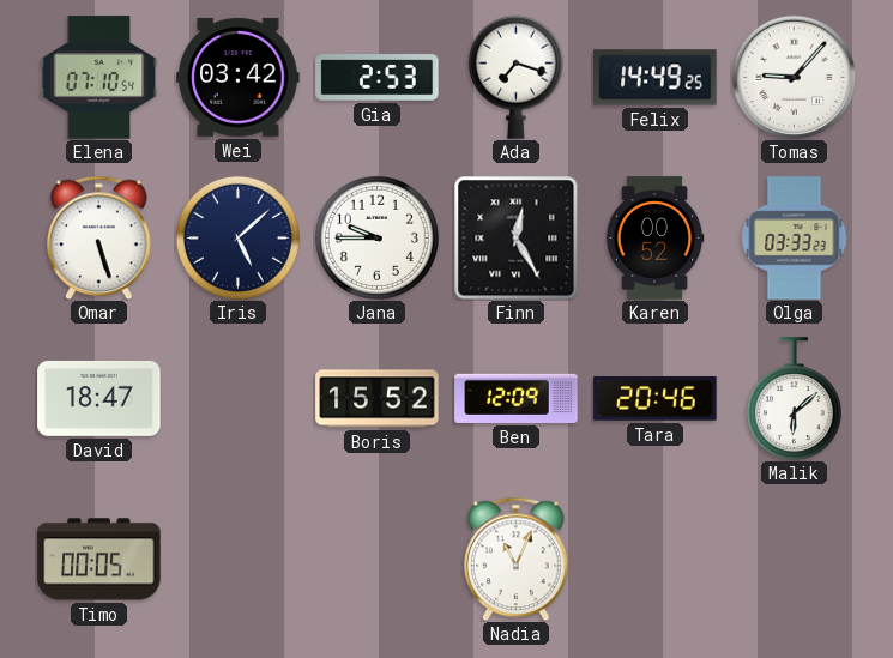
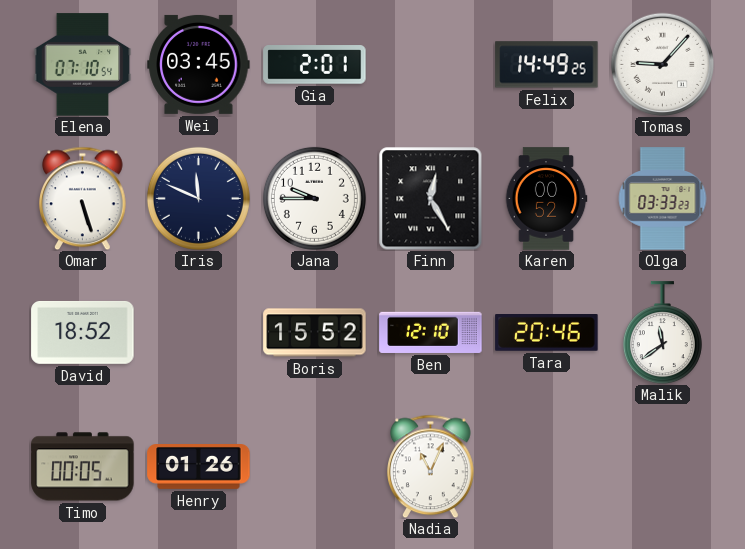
Wei: 03:42 -> 03:45 (199, 64)
Gia: 2:53 -> 2:01 (315, 65)
Ada: 7:18 -> none (515, 77)
Iris: 5:08 -> 11:49 (198, 198)
David: 18:47 -> 18:52 (83, 332)
Ben: 12:09 -> 12:10 (431, 332)
Malik: 6:08 -> 11:39 (662, 333)
Henry: none -> 01:26 (199, 467)
